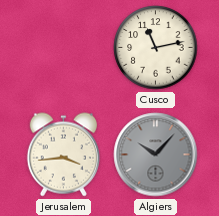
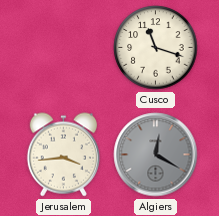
Cusco: 11:13 -> 11:18 (156, 48)
Algiers: 10:07 -> 12:20 (156, 155)
